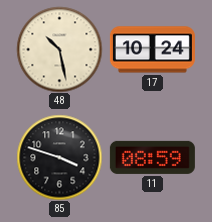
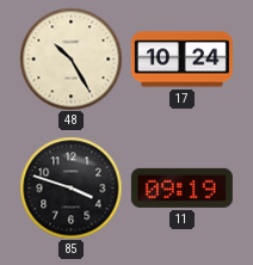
48: 10:28 -> 10:25 (70, 58)
11: 08:59 -> 09:19 (181, 187)
